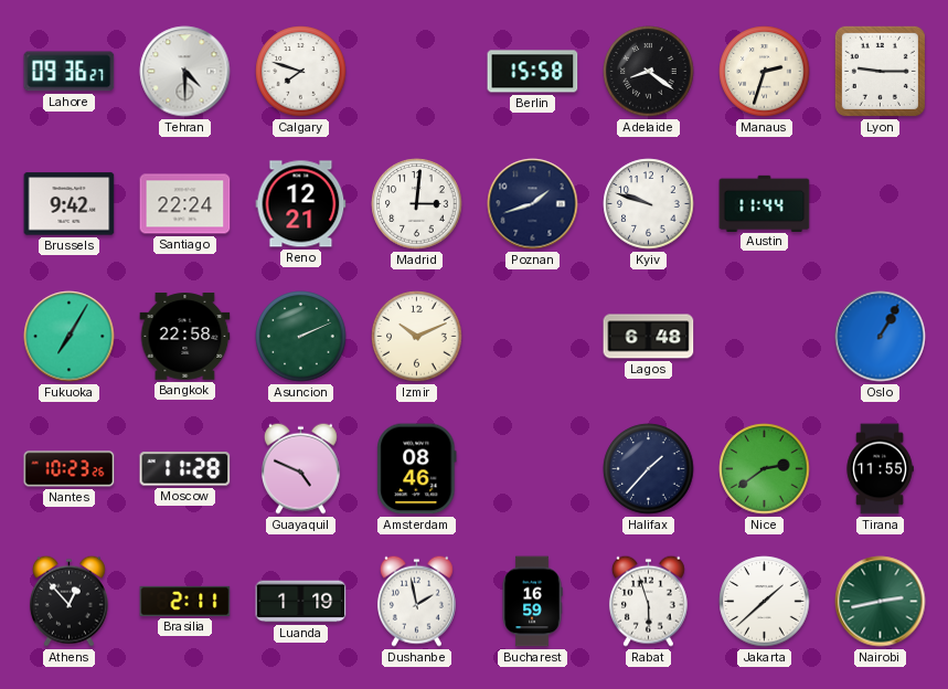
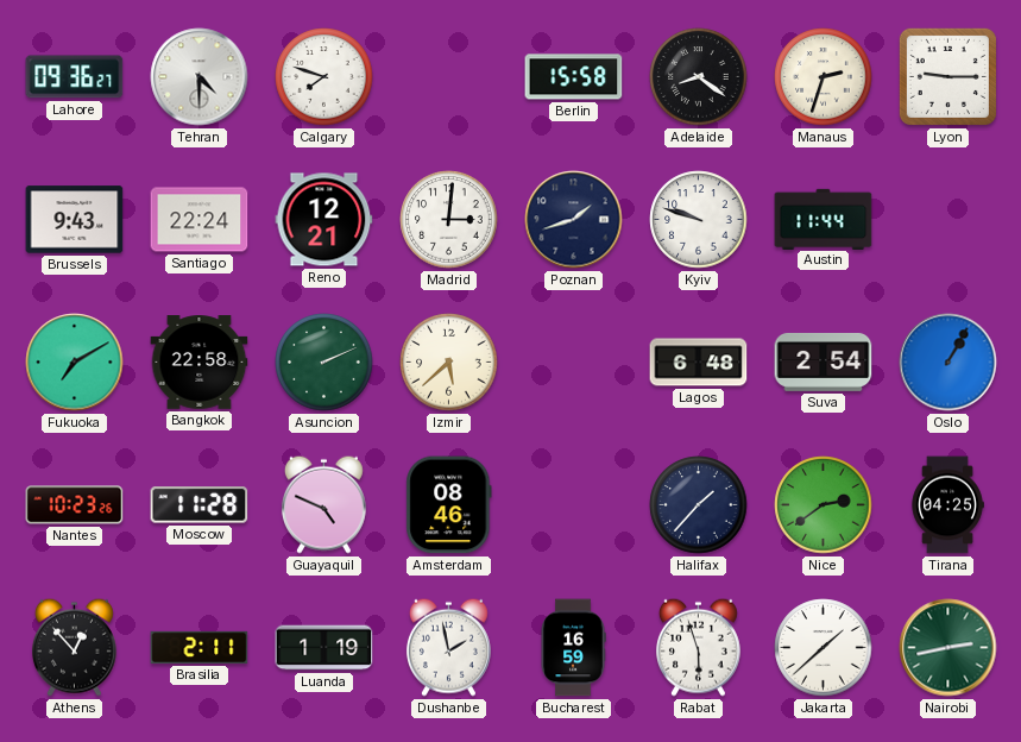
Brussels: 9:42 -> 9:43 (75, 220)
Fukuoka: 7:05 -> 7:10 (75, 363)
Izmir: 10:11 -> 5:38 (449, 363)
Suva: none -> 2:54 (824, 361)
Tirana: 11:55 -> 04:25 (947, 505)
